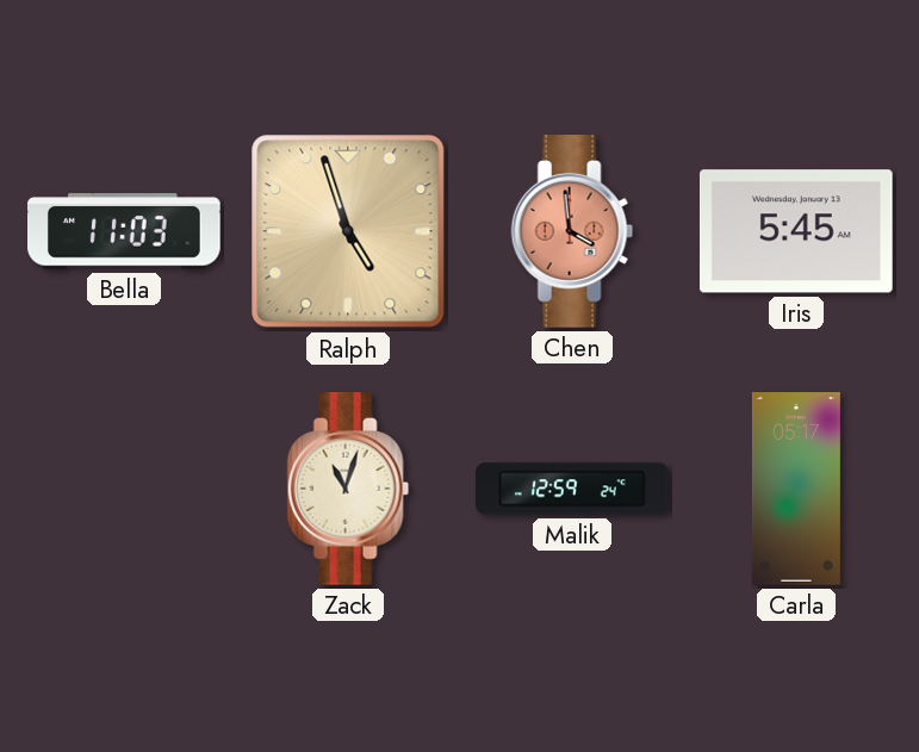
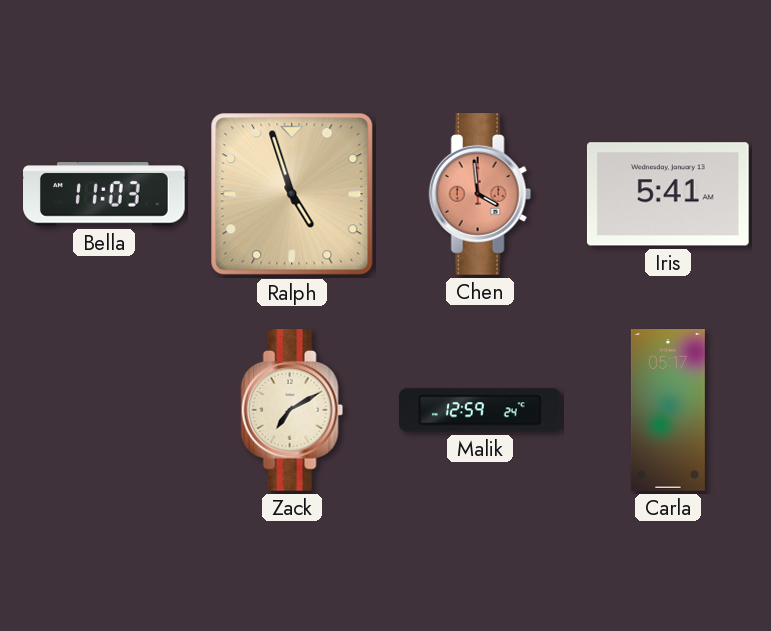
Iris: 5:45 -> 5:41 (668, 194)
Zack: 11:03 -> 7:10 (292, 411)
